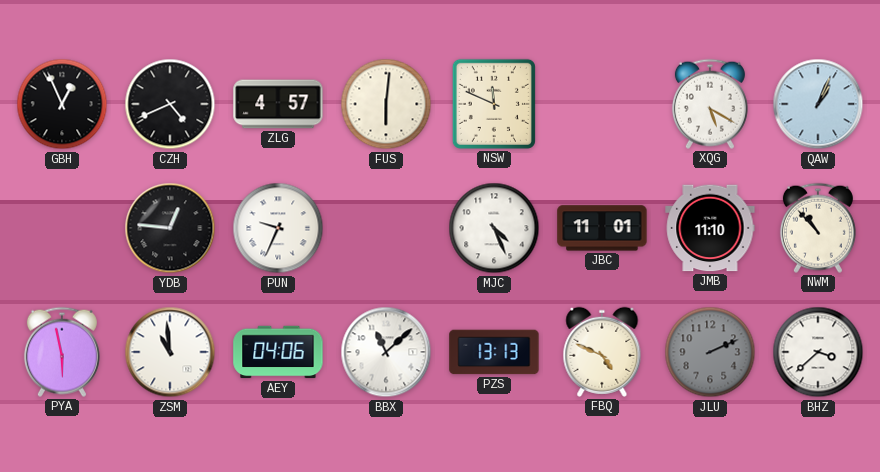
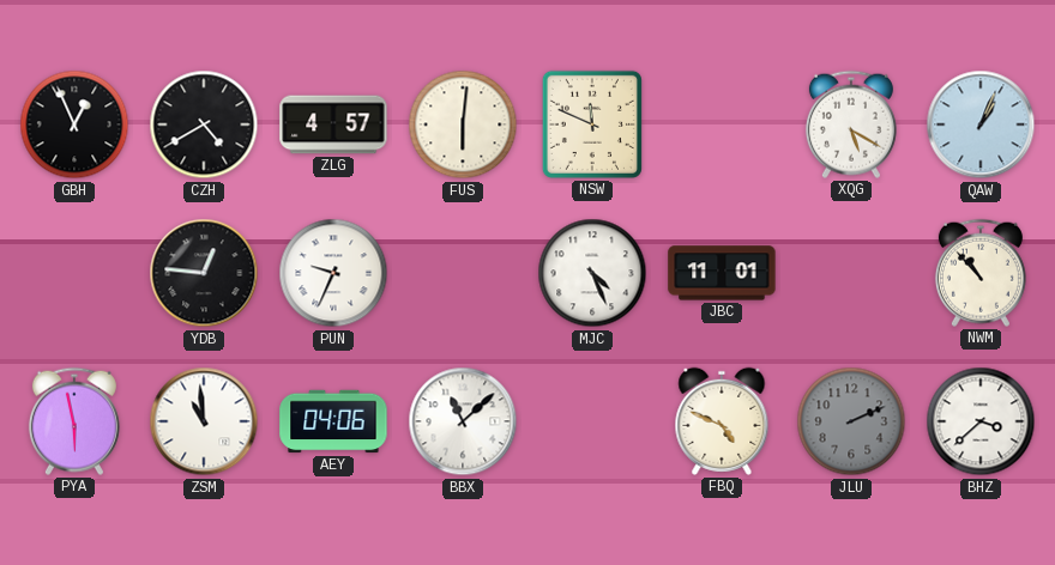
CZH: 4:41 -> 4:40 (204, 124)
JMB: 11:10 -> none (710, 228)
PZS: 13:13 -> none (494, 352)
